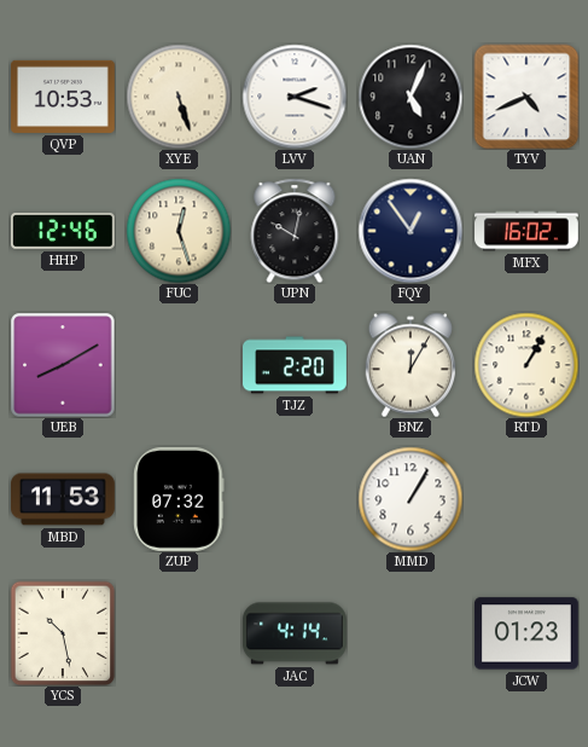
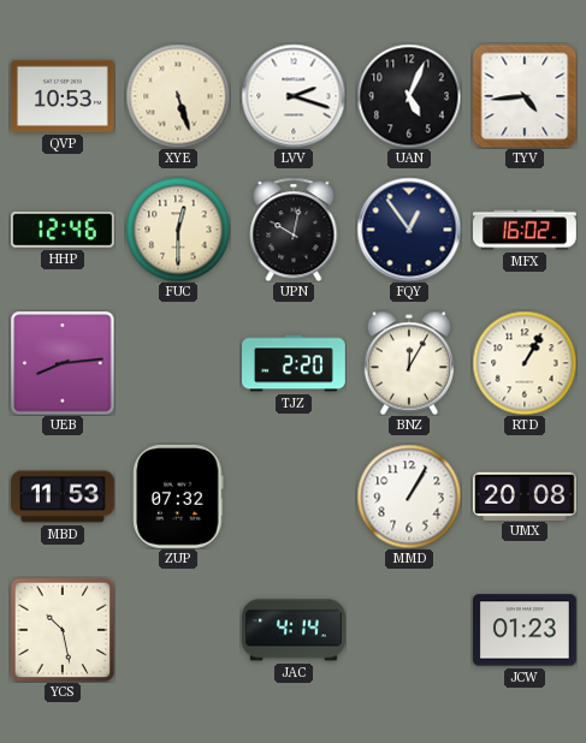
TYV: 4:41 -> 4:44 (525, 96)
FUC: 12:27 -> 12:30 (178, 230)
UEB: 8:10 -> 8:14 (63, 363)
UMX: none -> 20:08 (526, 495)
